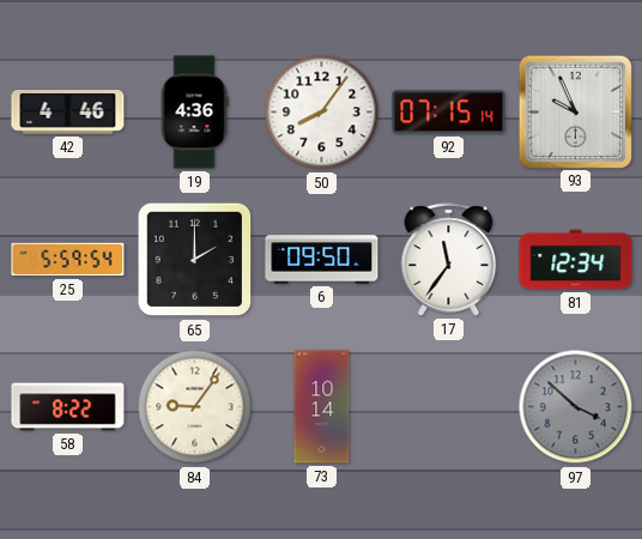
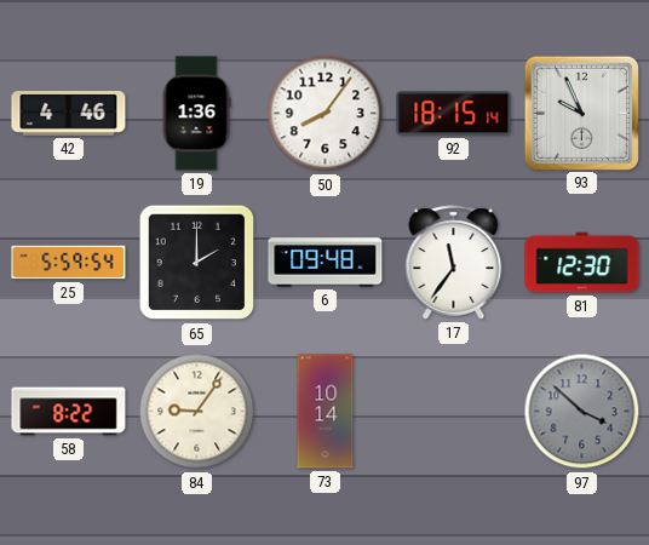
19: 4:36 -> 1:36 (196, 114)
92: 07:15 -> 18:15 (454, 114)
6: 09:50 -> 09:48 (326, 263)
81: 12:34 -> 12:30 (582, 263)
